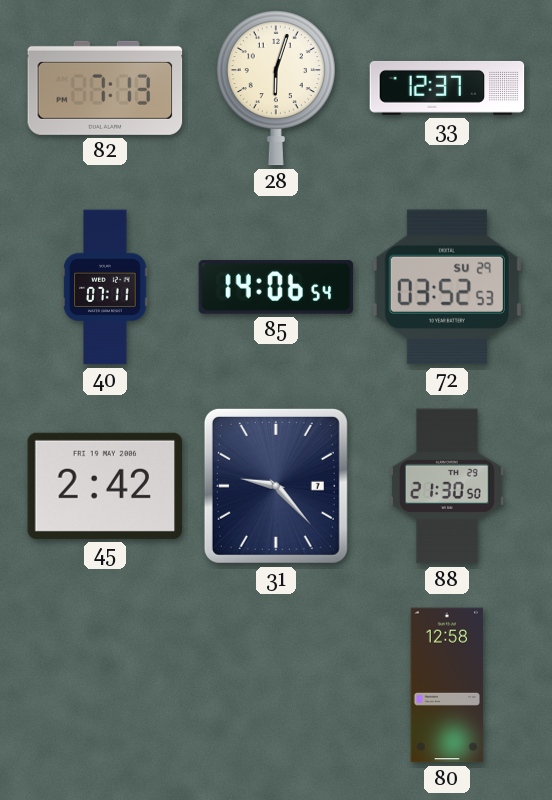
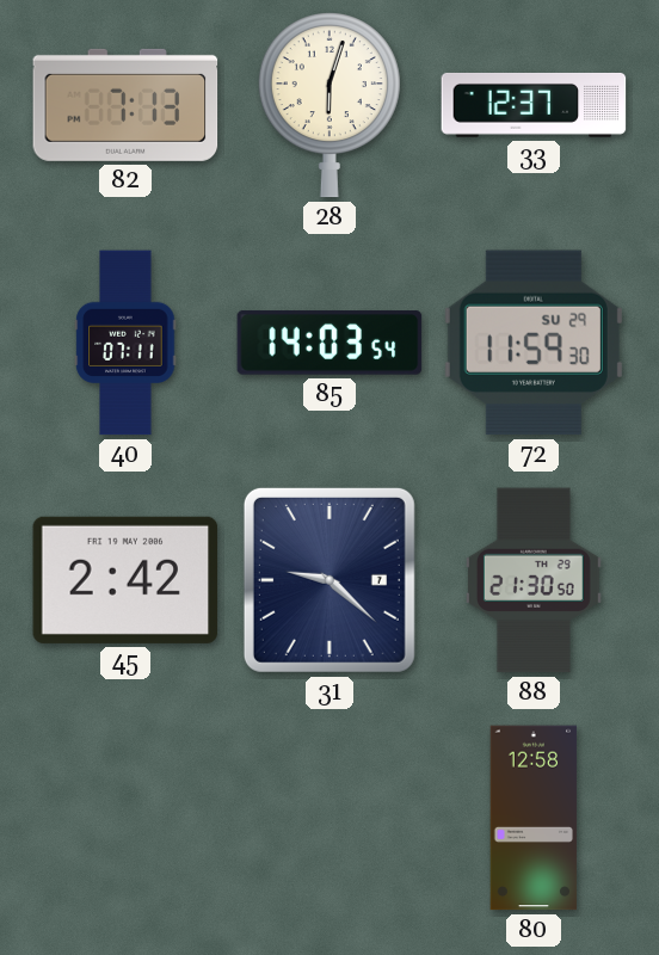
85: 14:06 -> 14:03 (329, 343)
72: 03:52 -> 11:59 (534, 343)
31: 9:23 -> 9:22 (329, 580)
